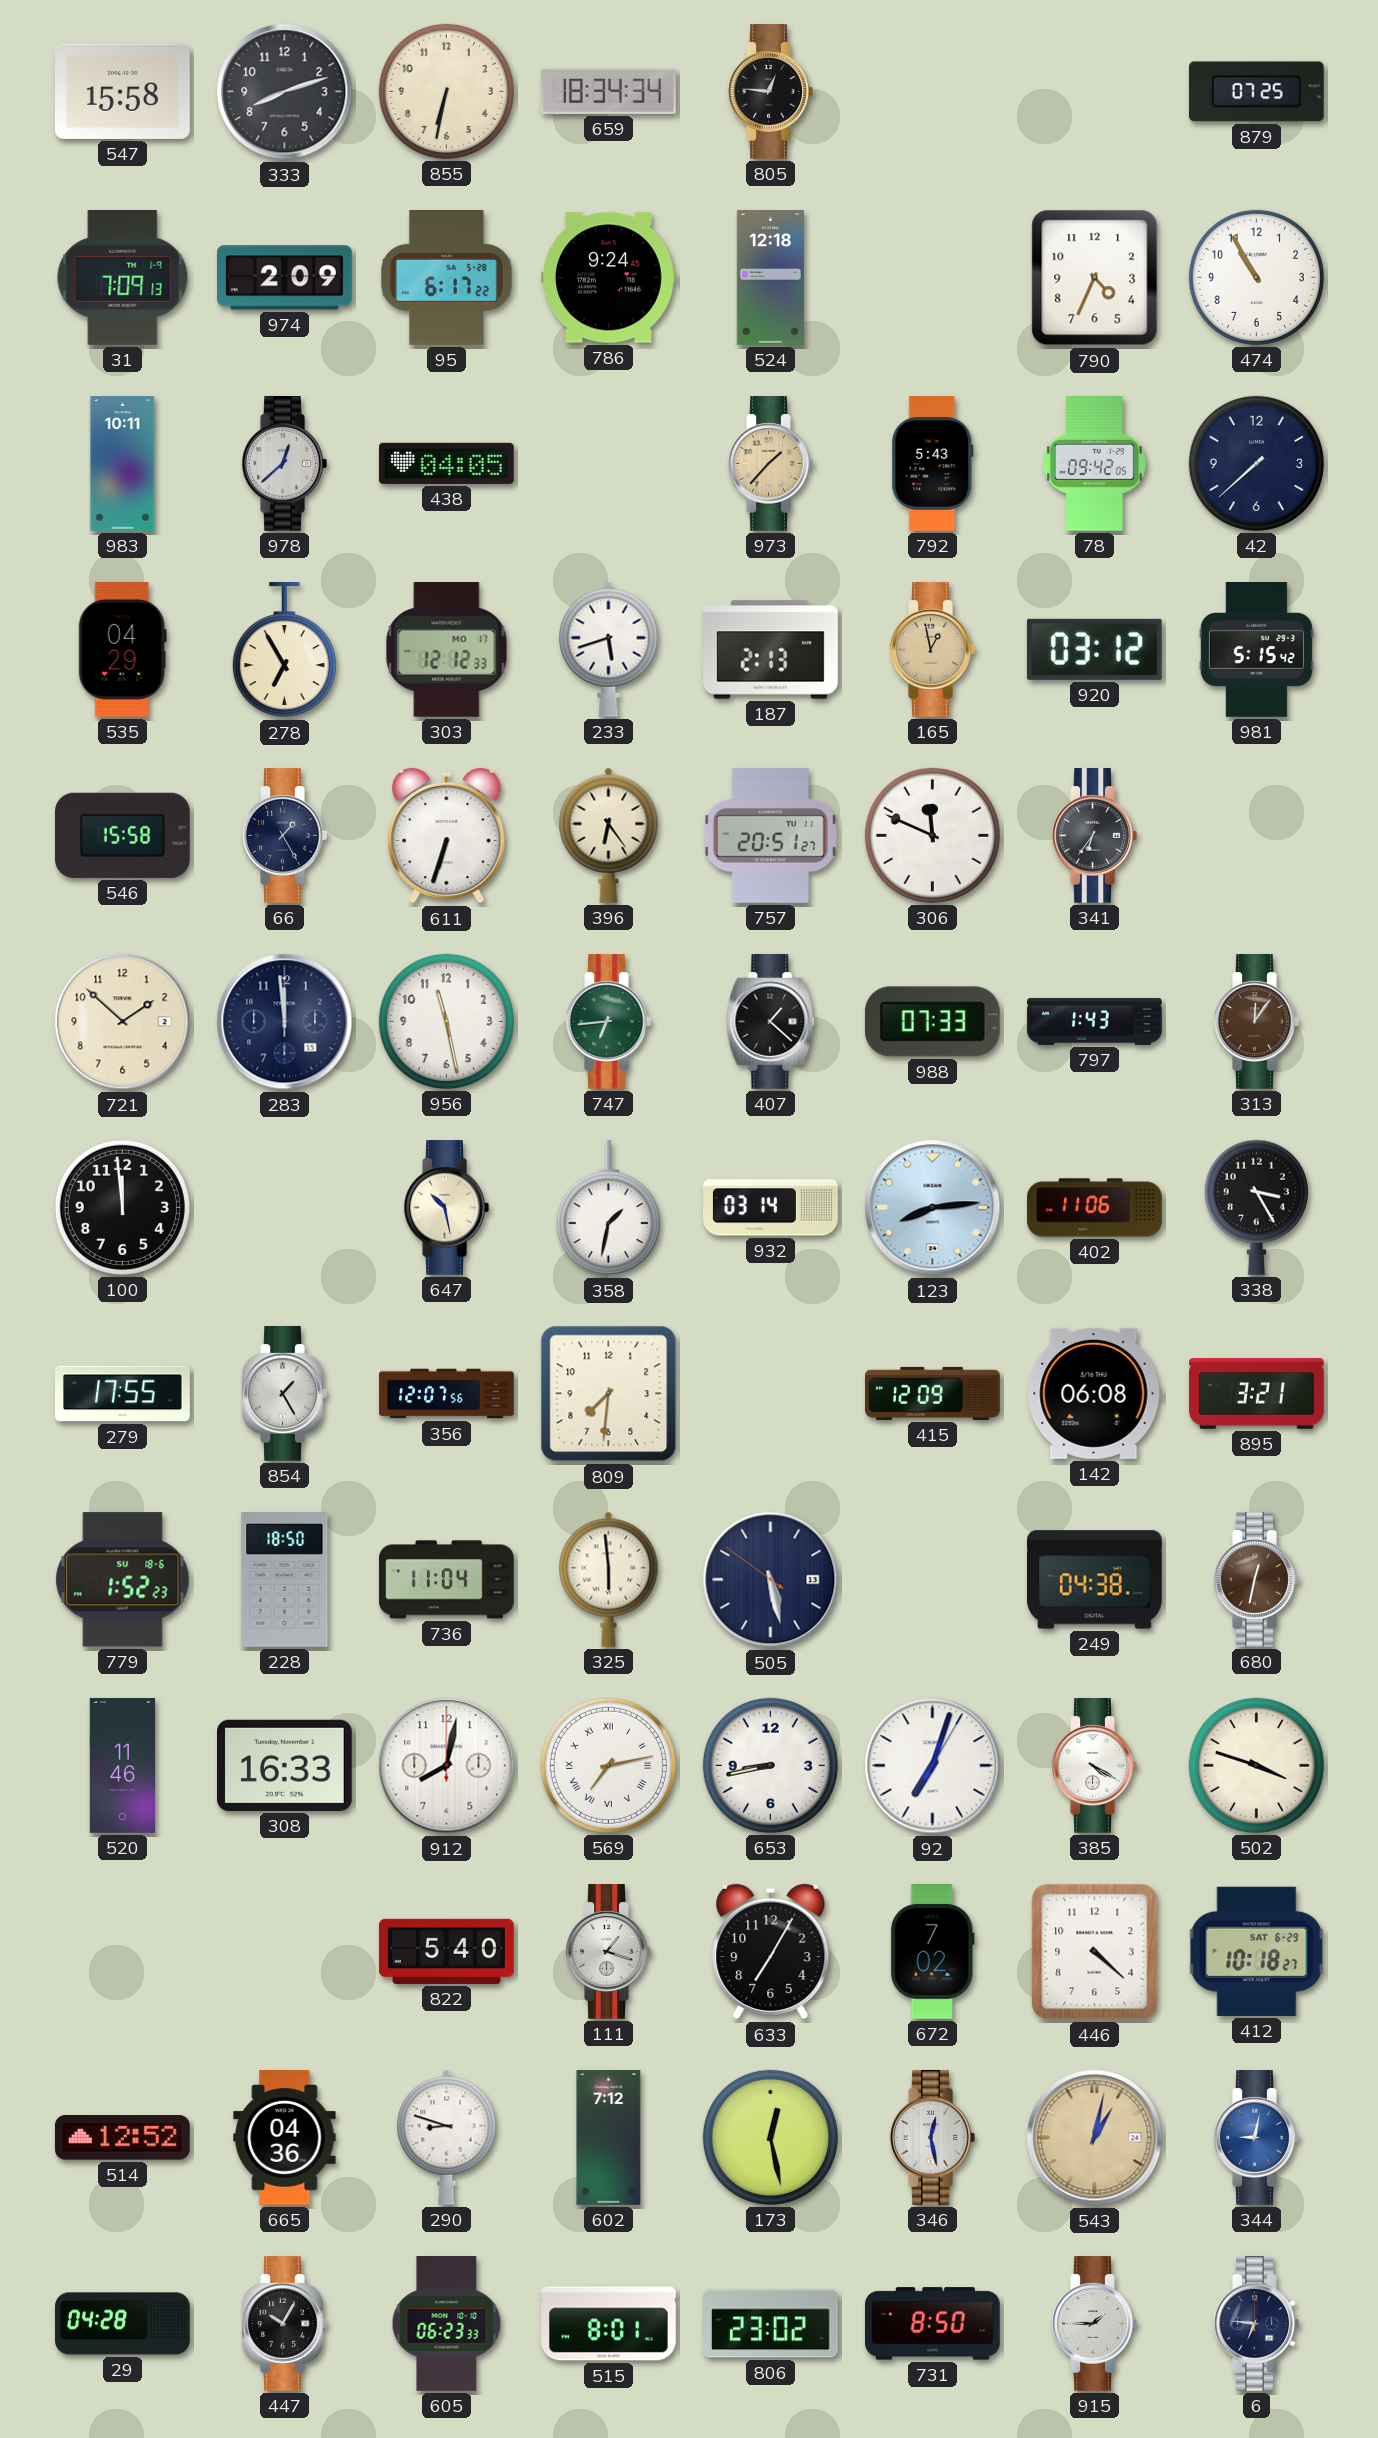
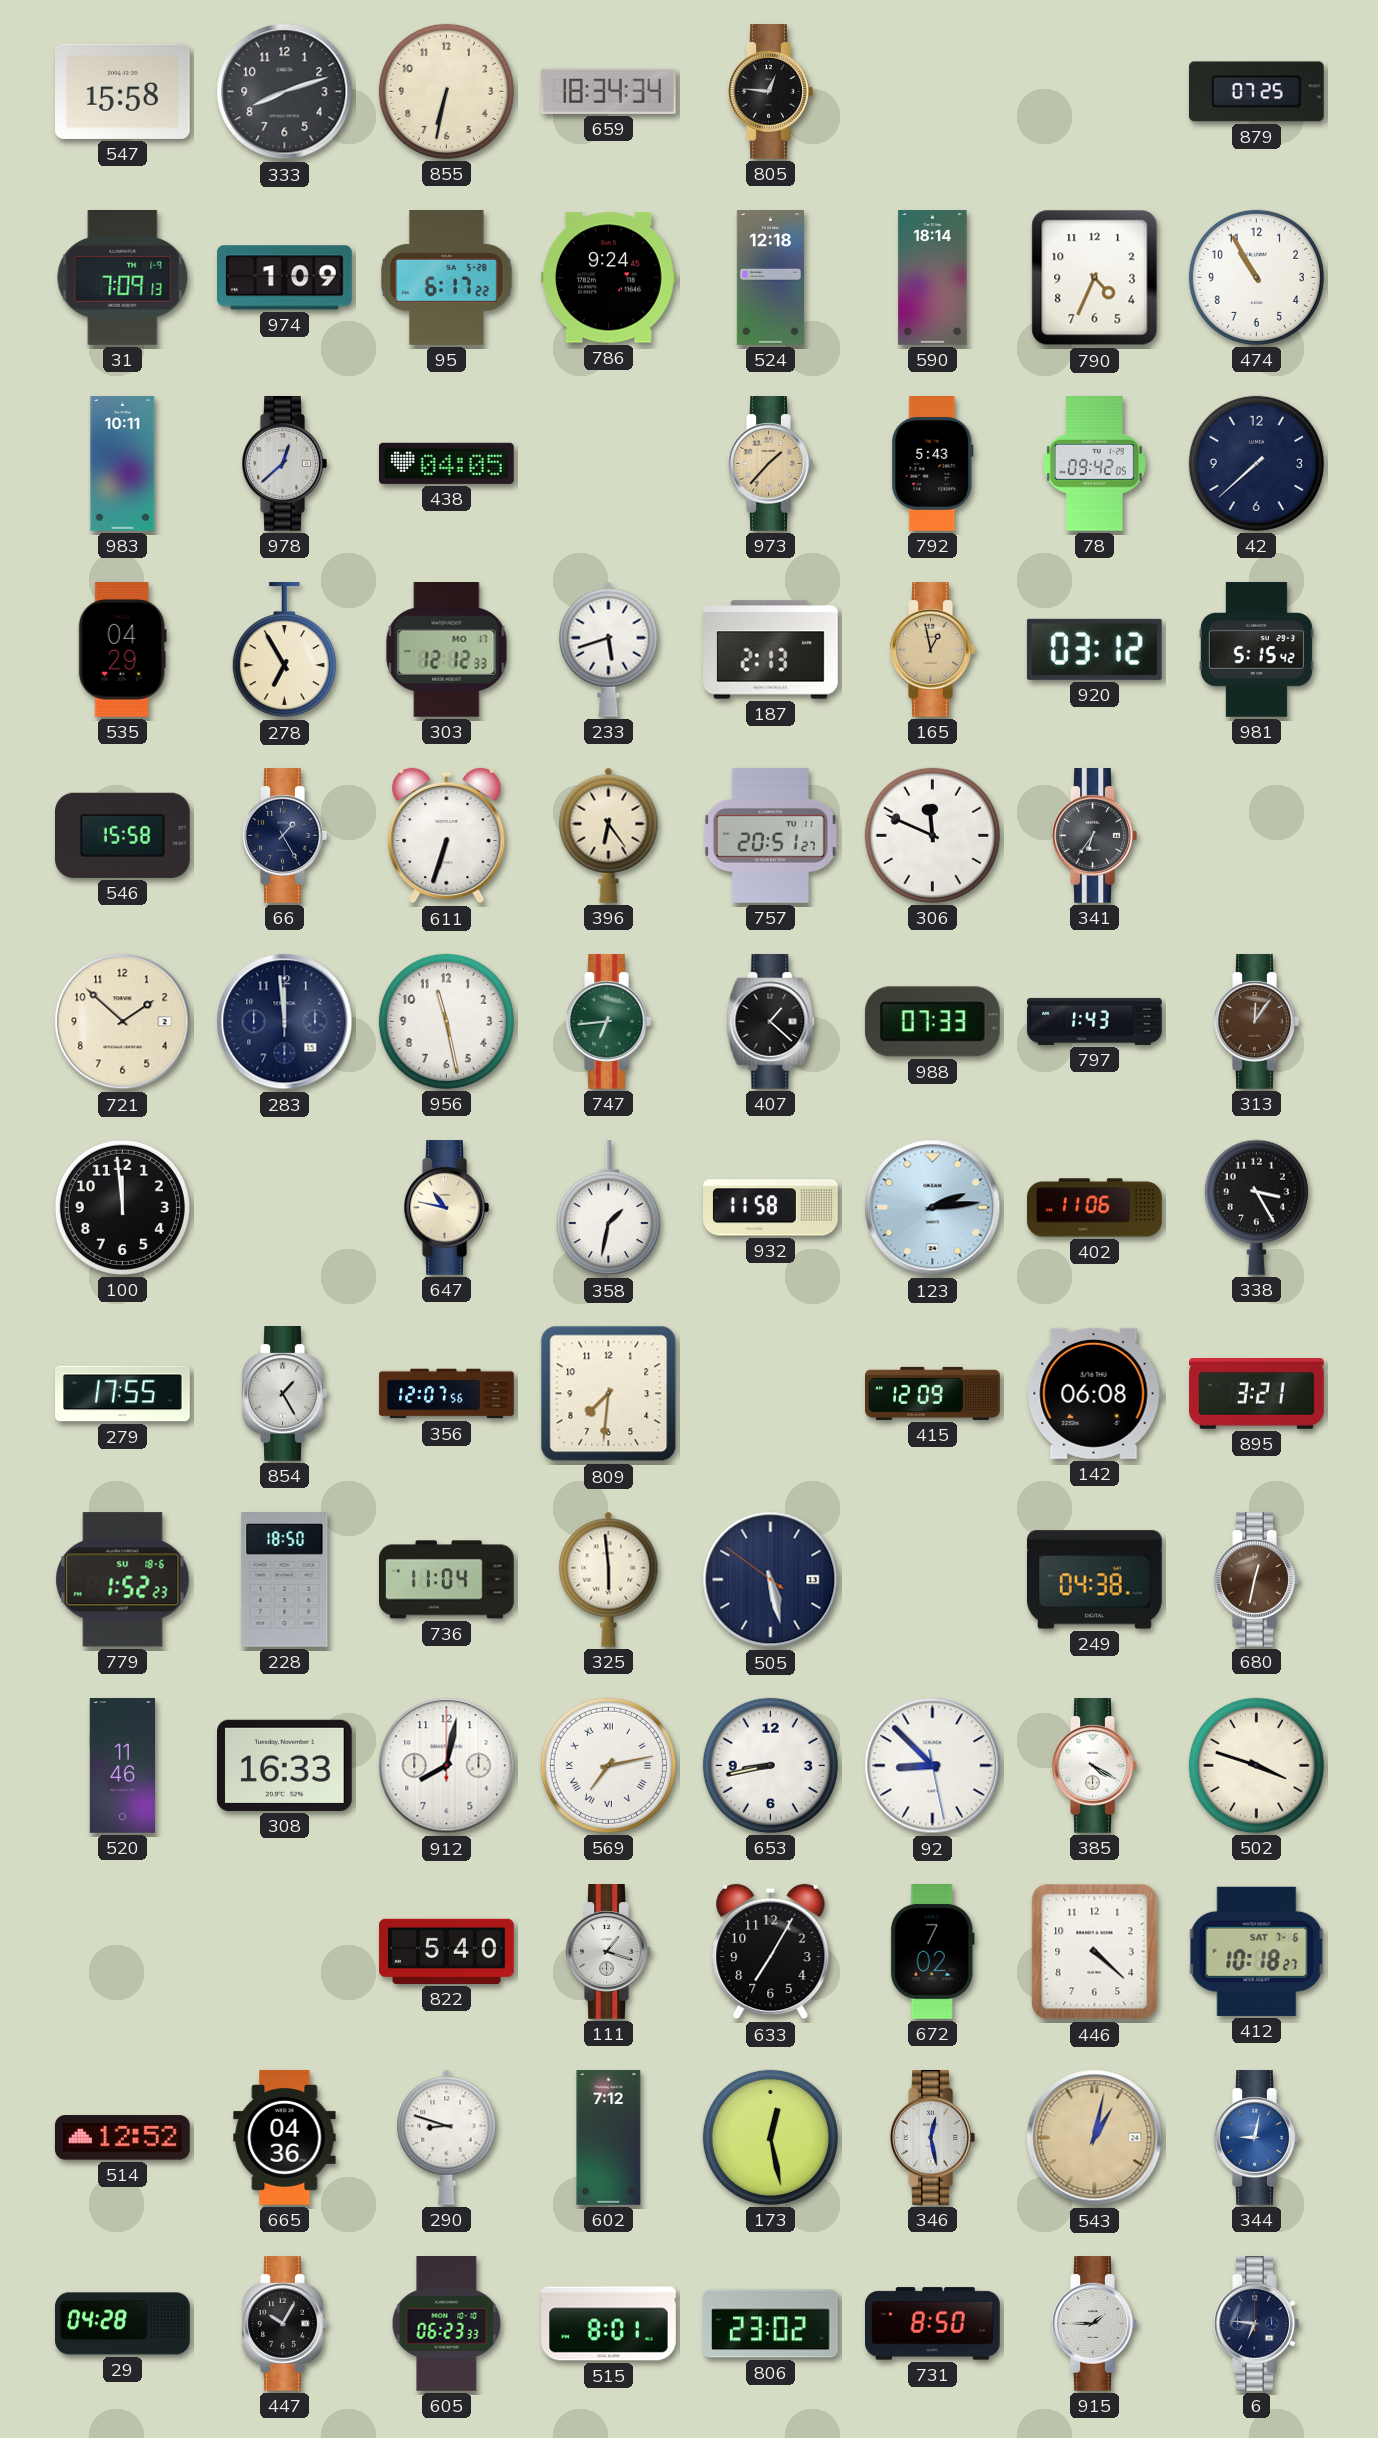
974: 2:09 -> 1:09 (285, 278)
590: none -> 18:14 (933, 278)
647: 10:28 -> 10:47 (446, 1208)
932: 03:14 -> 11:58 (771, 1208)
123: 8:14 -> 2:14 (933, 1208)
92: 7:03 -> 8:52 (933, 1766)
412 date: SAT 6-29 -> SAT 7-6 (1257, 1951)
